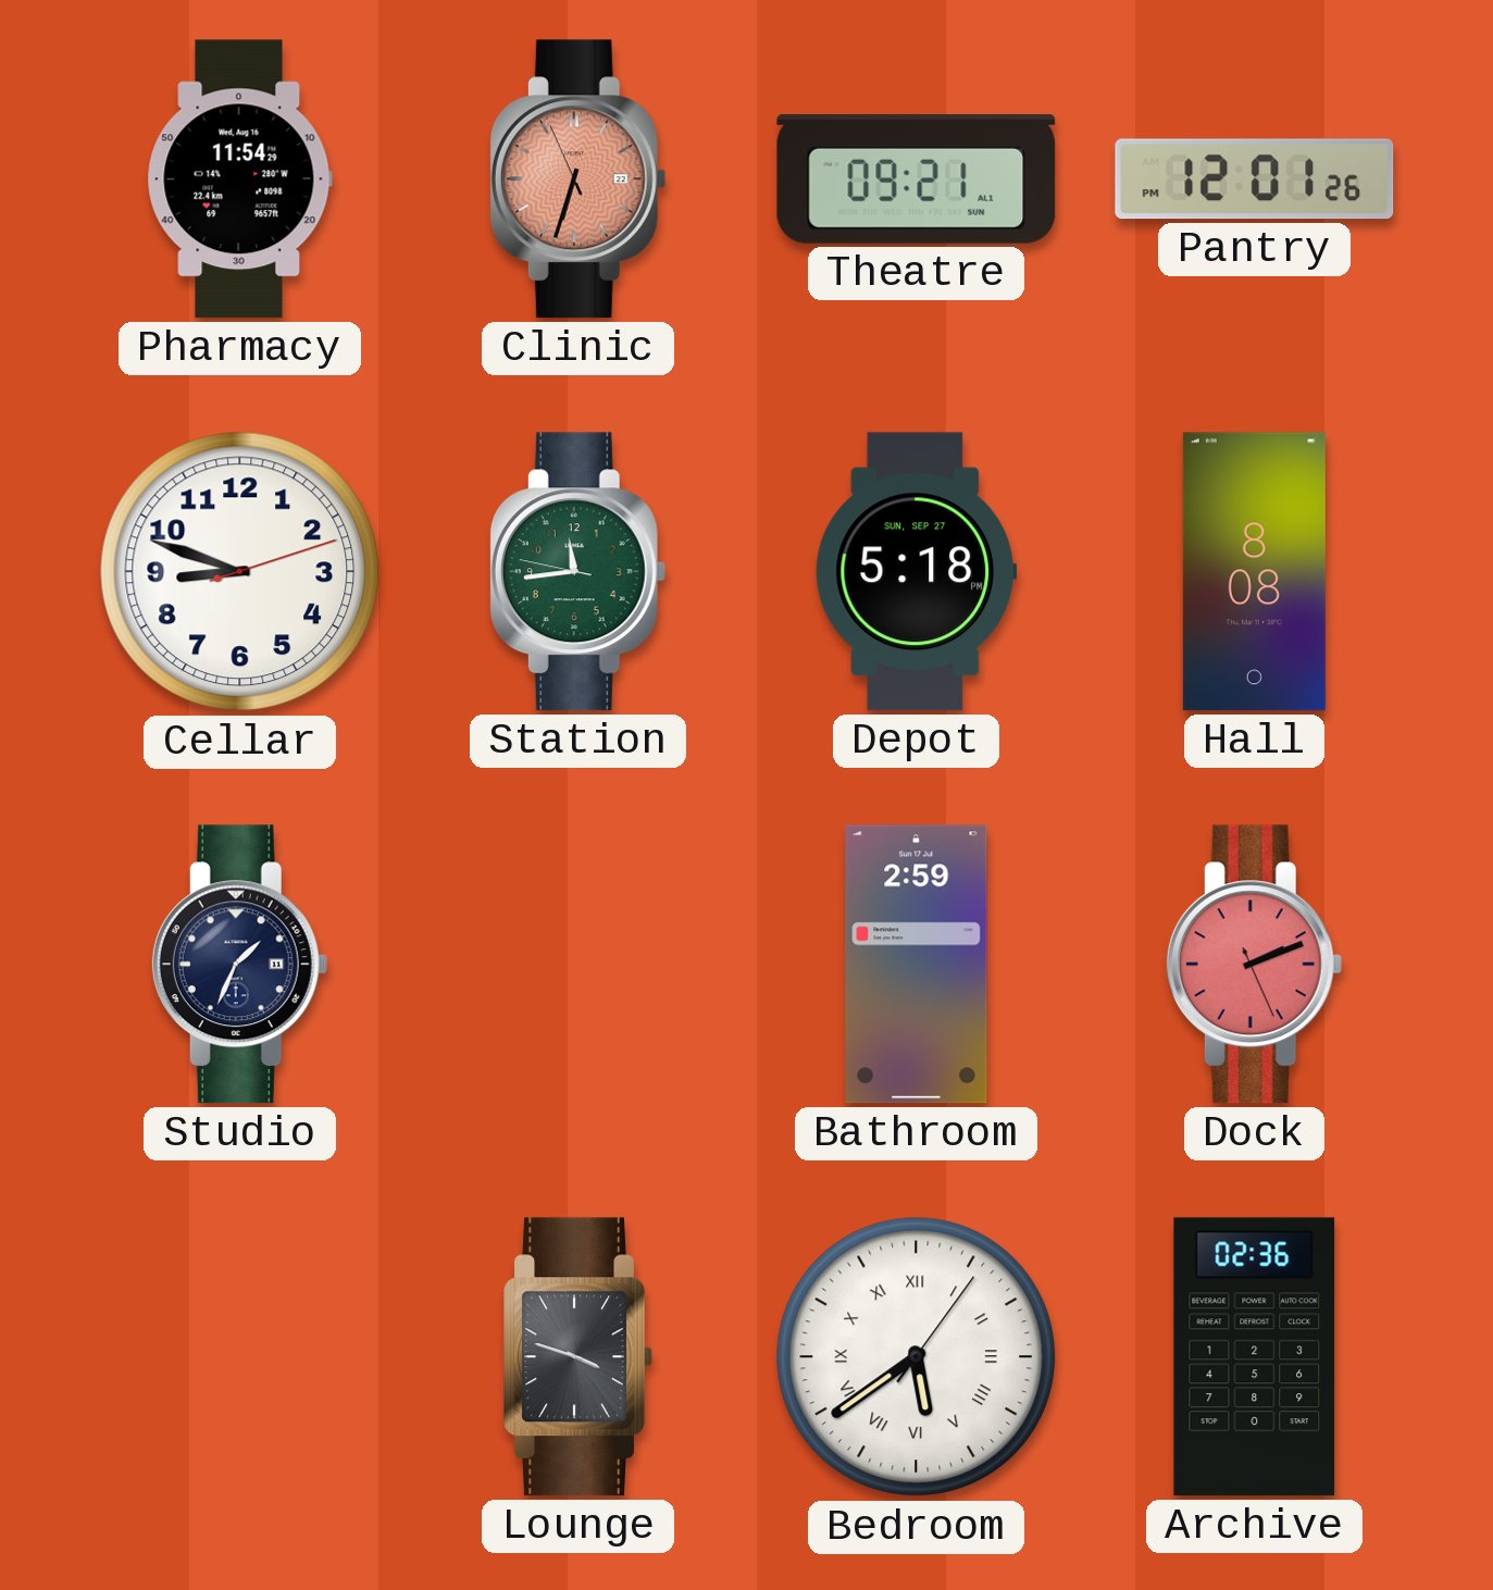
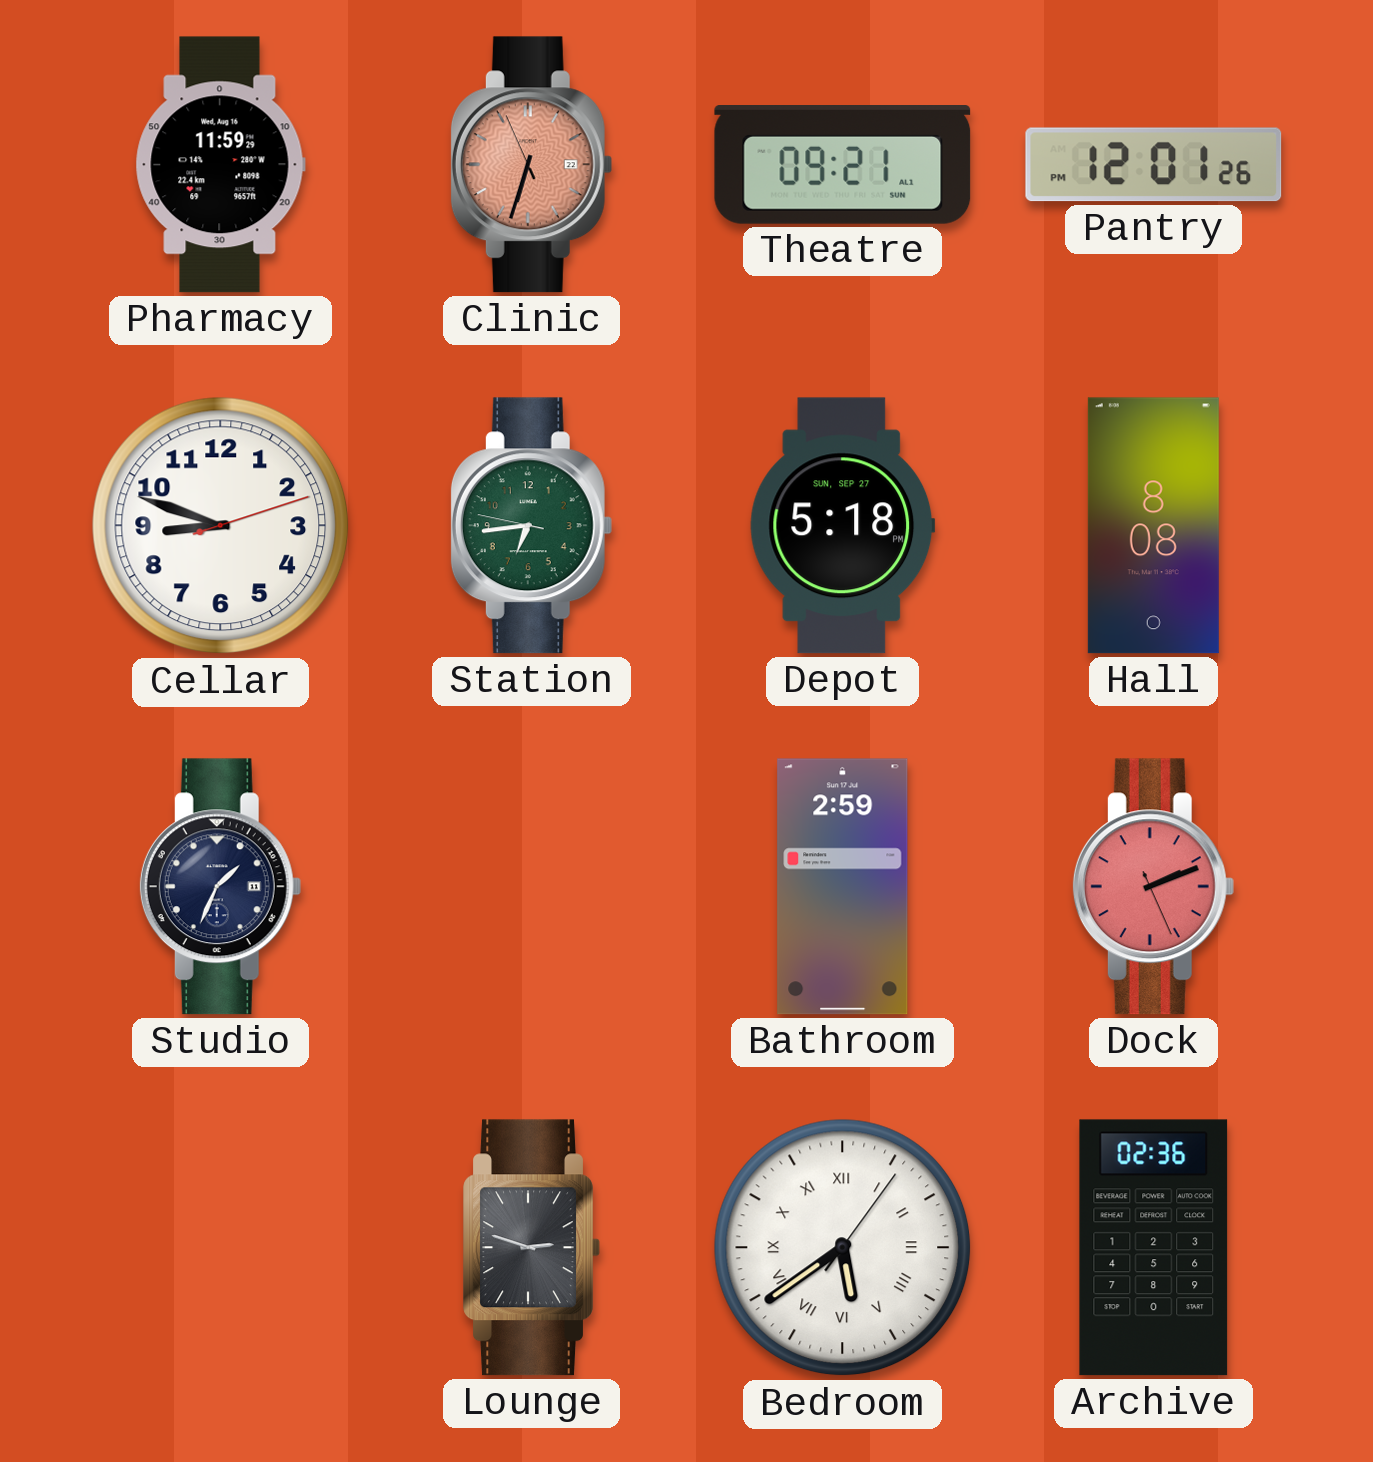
Pharmacy: 11:54 -> 11:59 (220, 165)
Station: 11:43 -> 6:43 (531, 526)
Lounge: 3:48 -> 2:48 (532, 1248)
